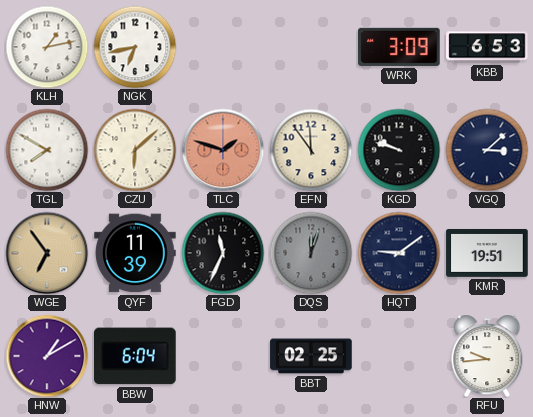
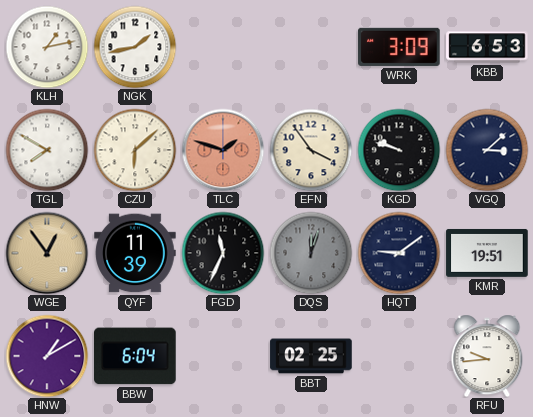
NGK: 6:43 -> 1:43 (135, 47)
EFN: 11:54 -> 3:54 (311, 150)
WGE: 6:54 -> 12:54 (47, 253)
